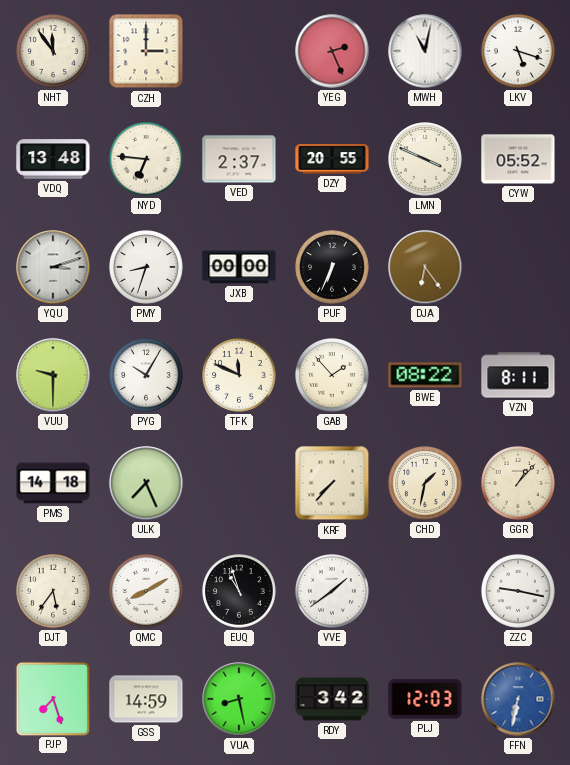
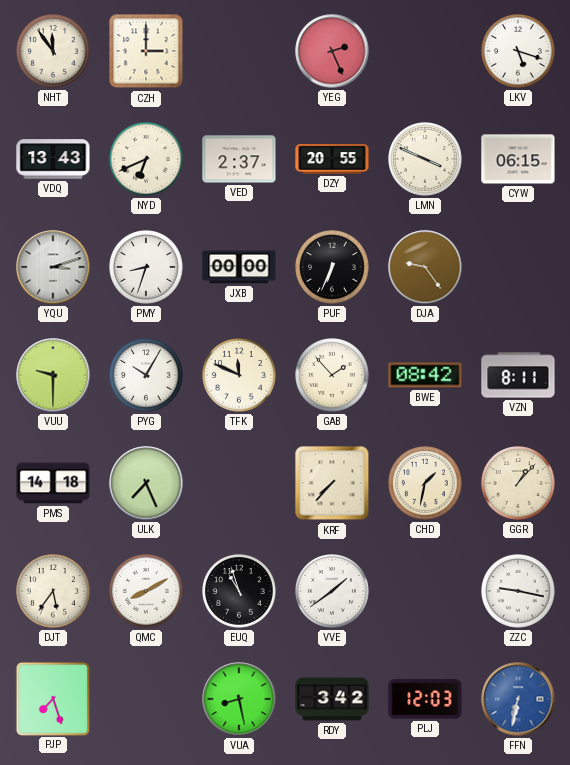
MWH: 11:02 -> none (425, 51)
VDQ: 13:48 -> 13:43 (53, 159)
NYD: 6:46 -> 6:41 (147, 160)
CYW: 05:52 -> 06:15 (518, 159)
DJA: 6:24 -> 9:24 (425, 267)
BWE: 08:22 -> 08:42 (425, 375)
GSS: 14:59 -> none (146, 699)
